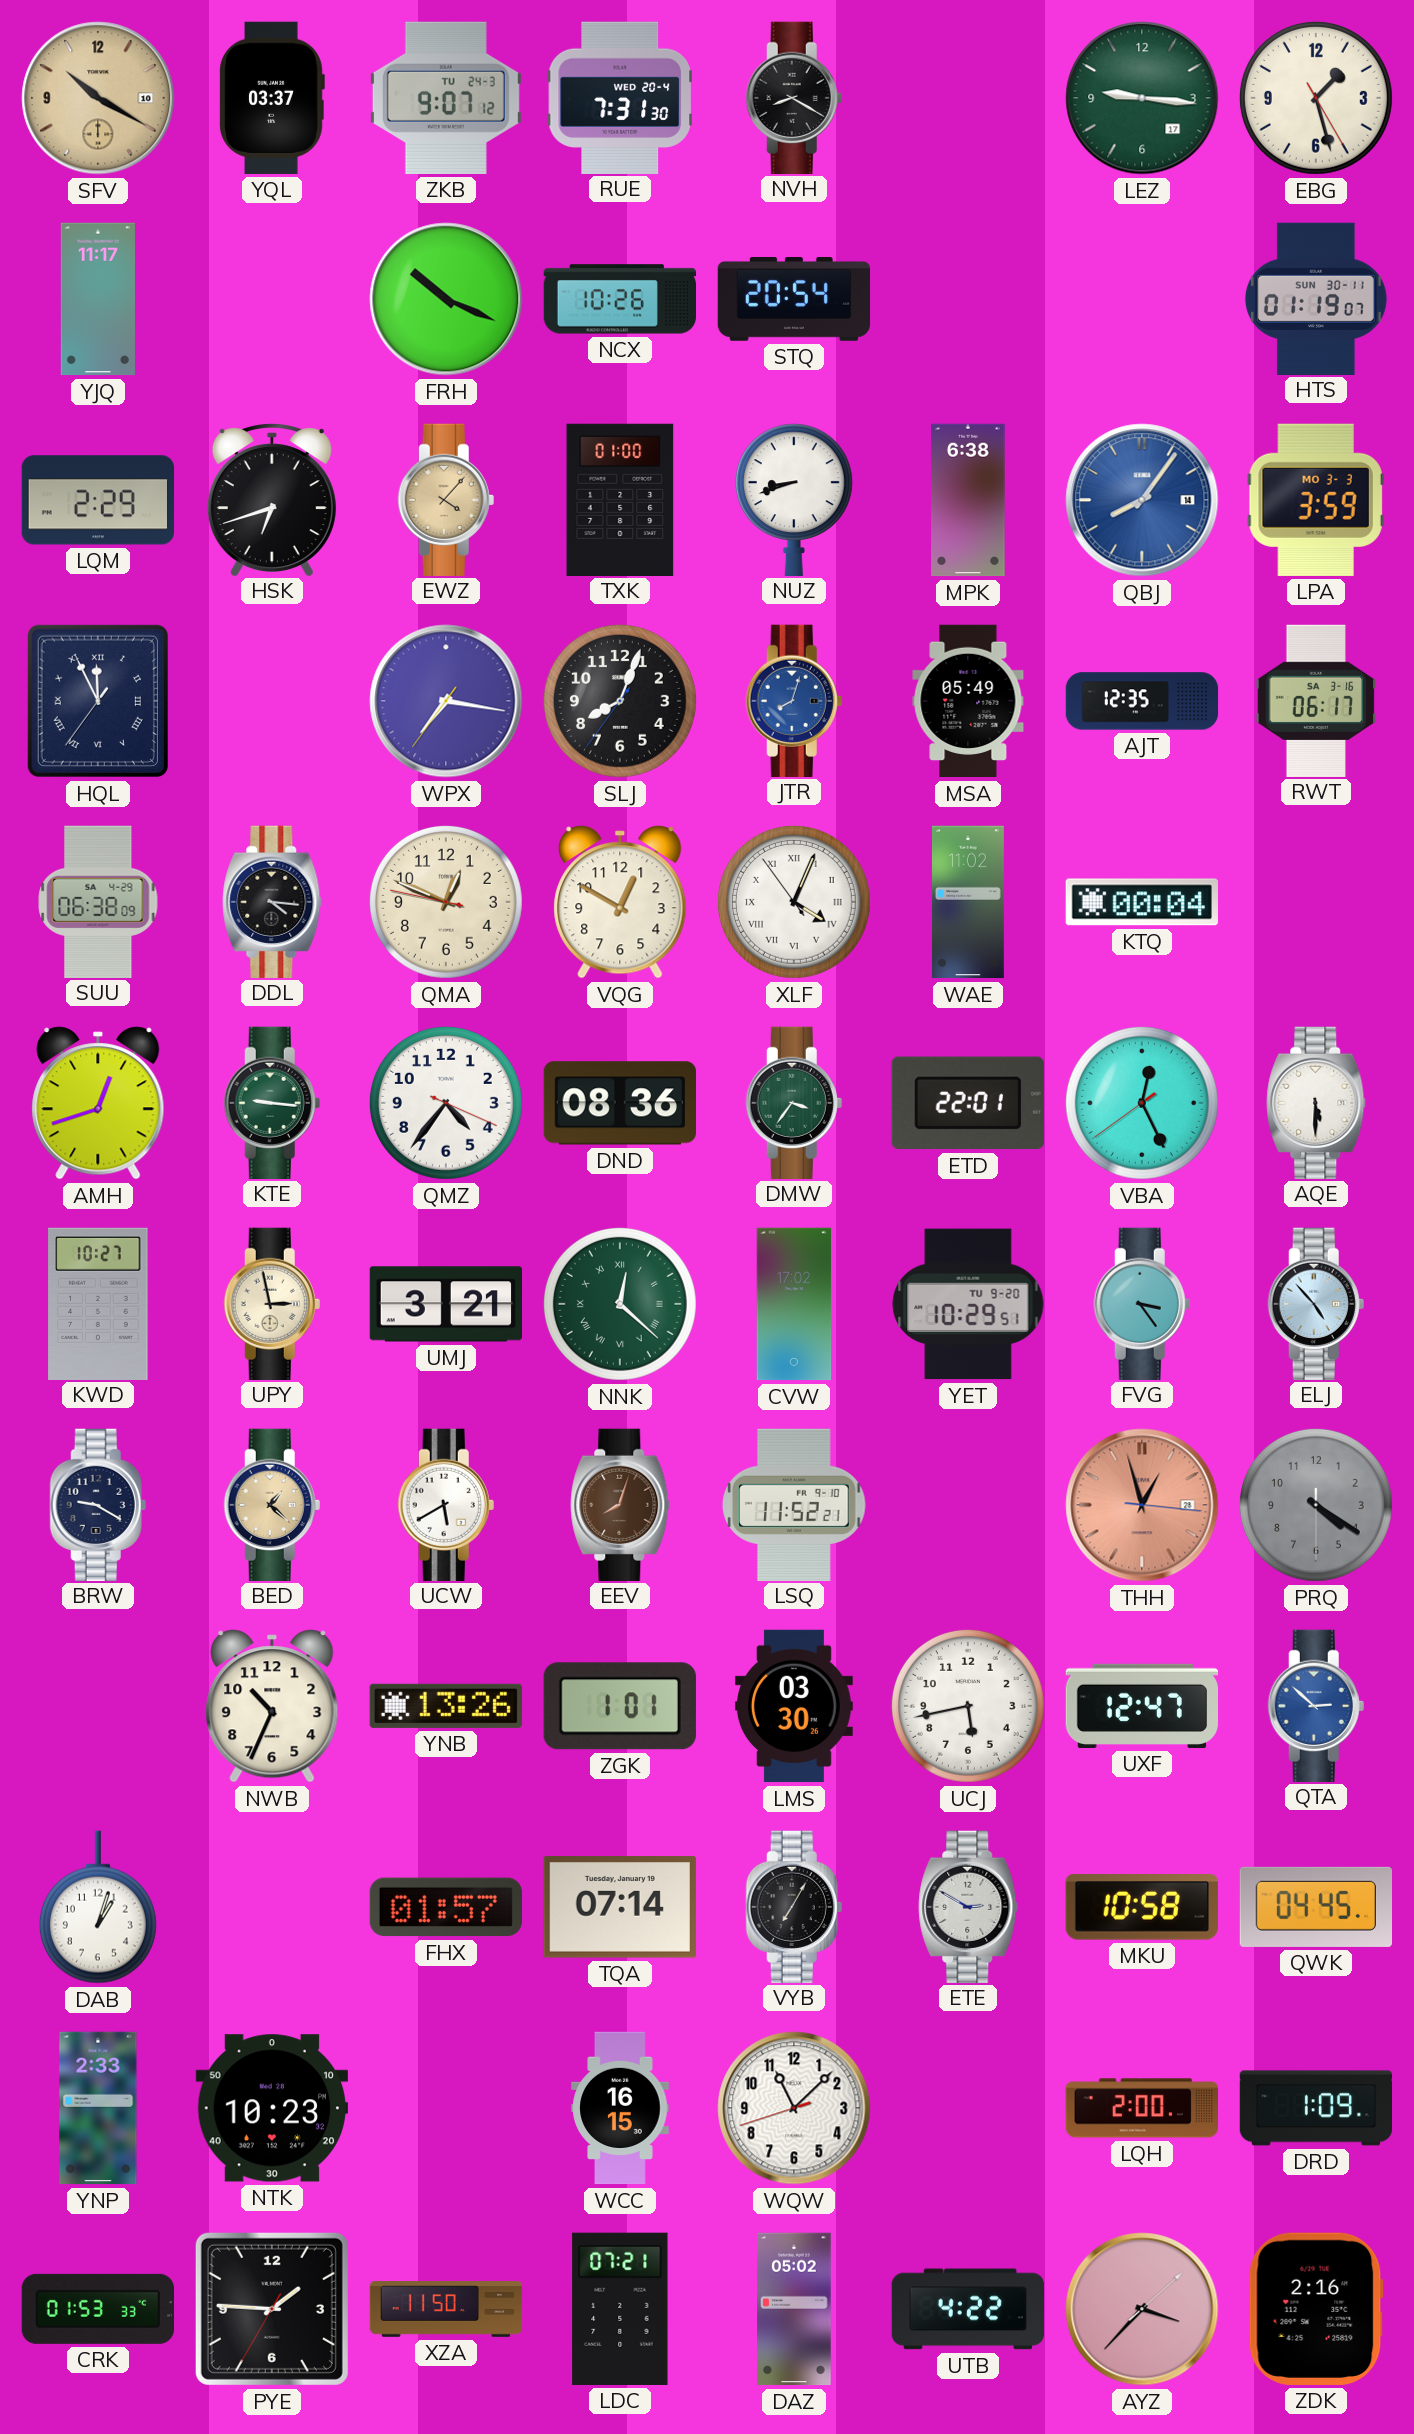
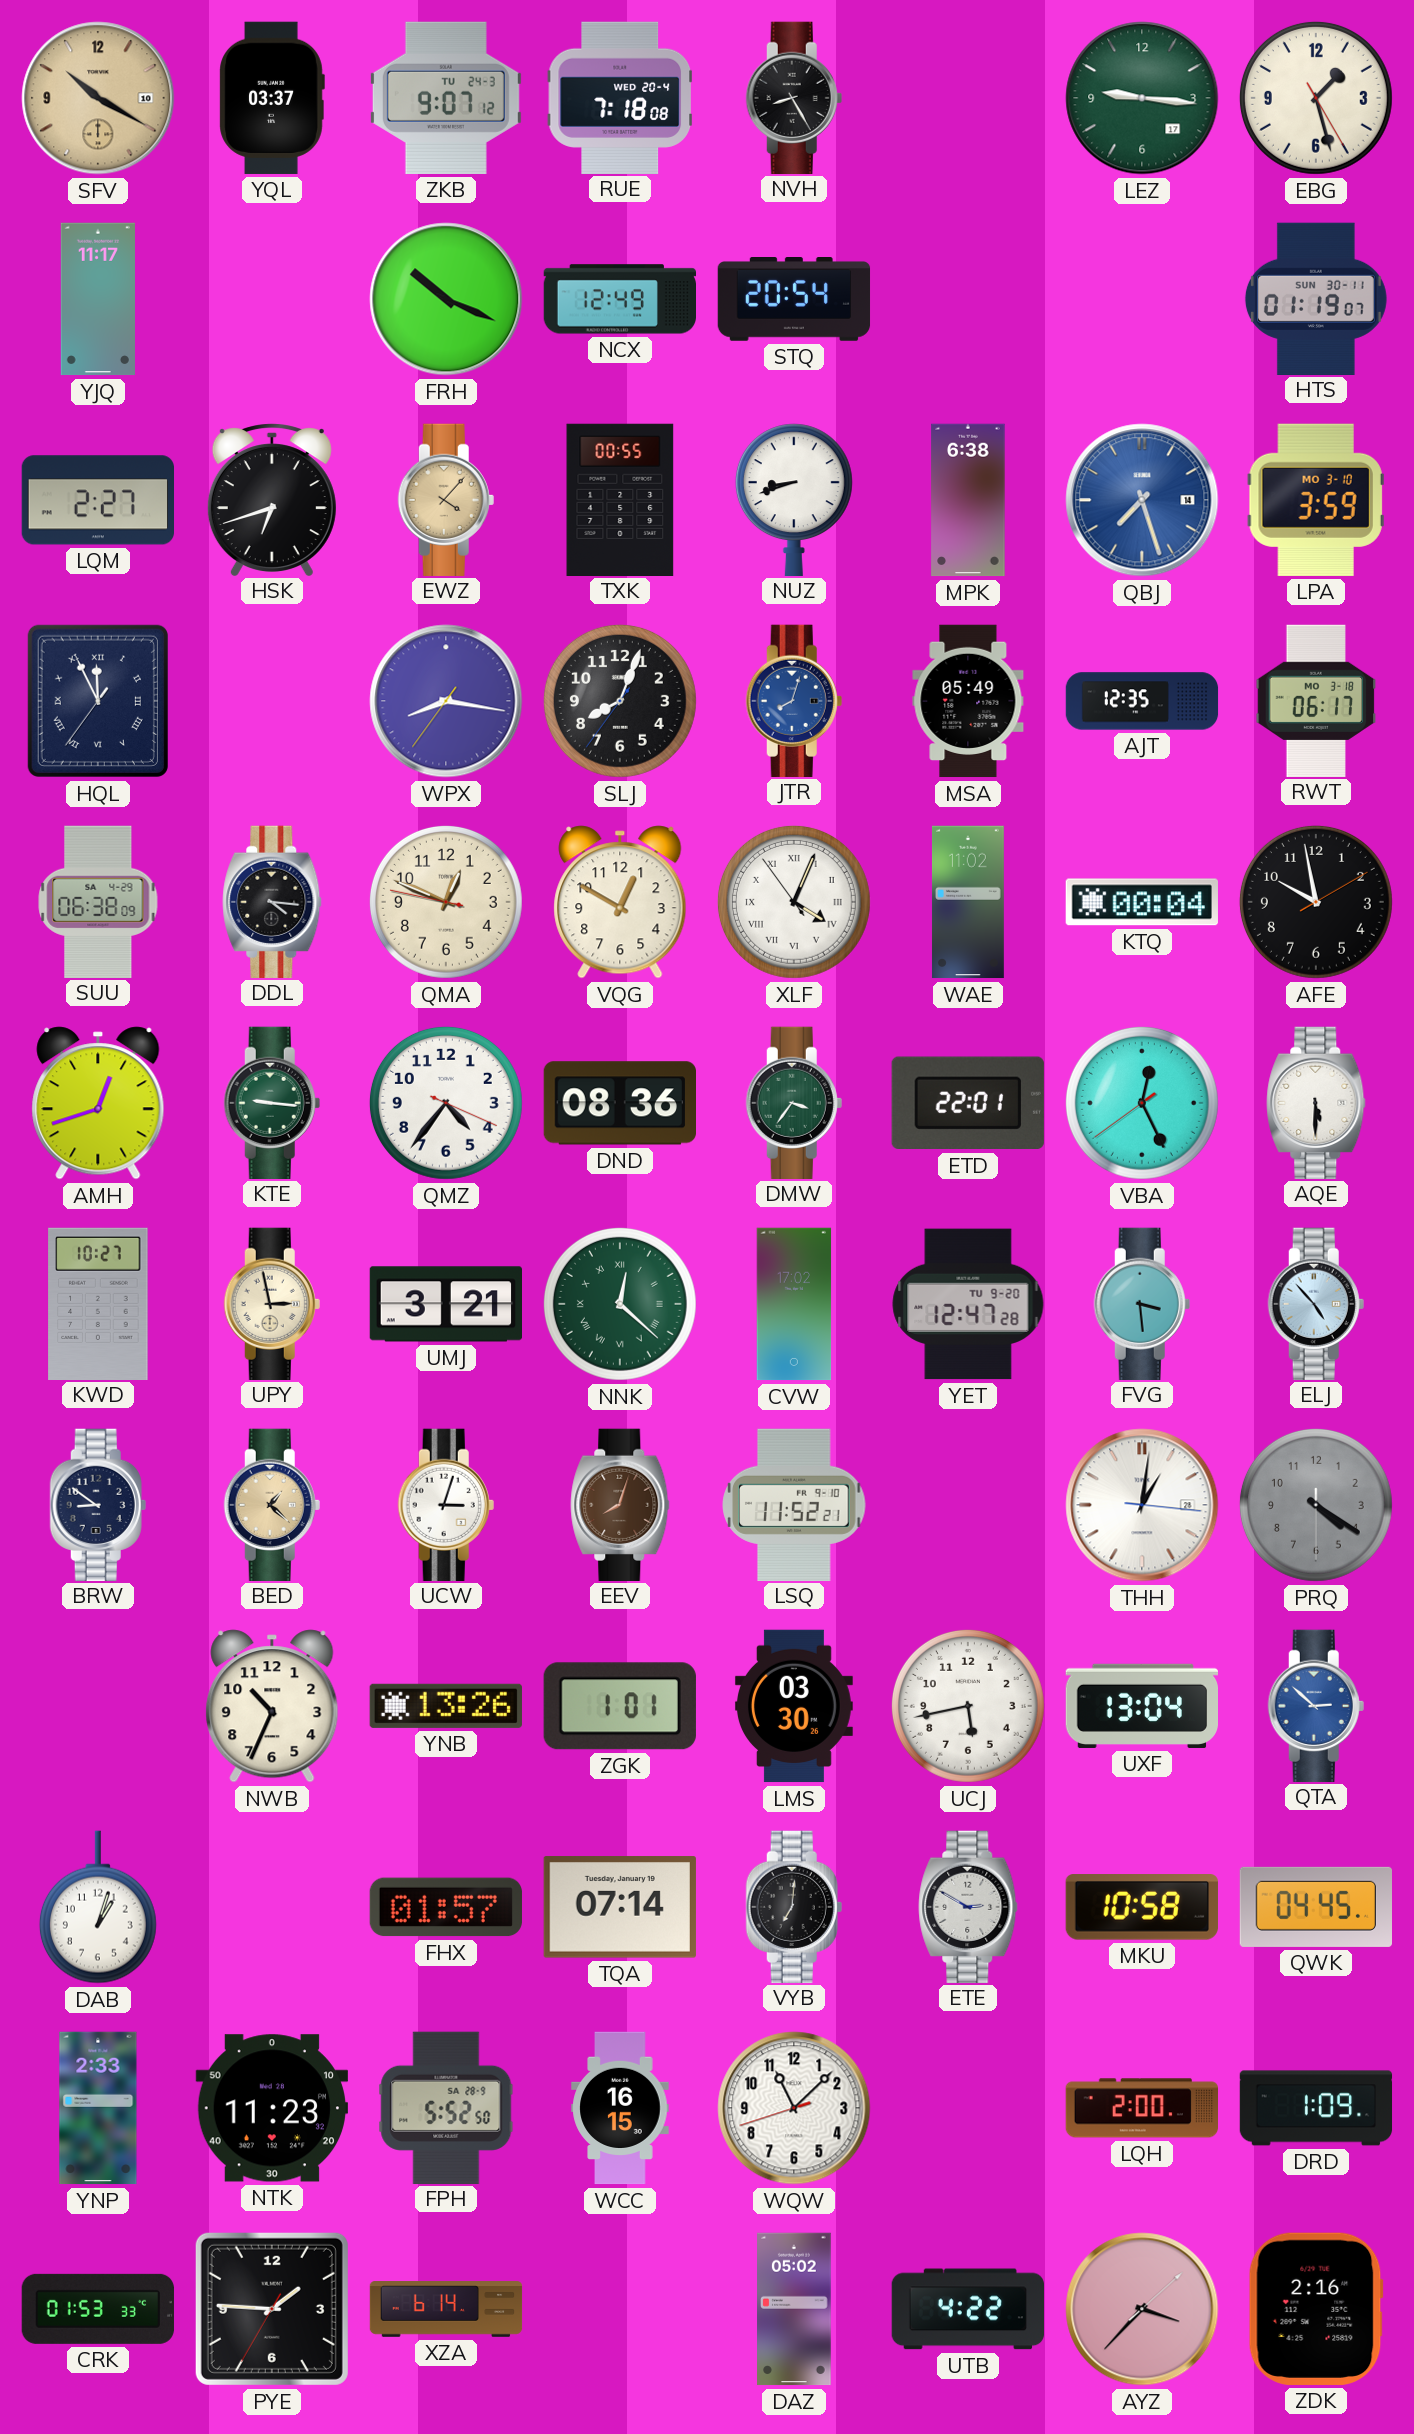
RUE: 7:31 -> 7:18 (619, 97)
NVH: 8:20 -> 8:25 (794, 97)
NCX: 10:26 -> 12:49 (619, 299)
LQM: 2:29 -> 2:27 (97, 500)
TXK: 01:00 -> 00:55 (620, 499)
QBJ: 8:06 -> 7:27 (1142, 500)
LPA date: MO 3-3 -> MO 3-10 (1316, 500)
WPX: 7:16 -> 8:16 (446, 701)
RWT date: SA 3-16 -> MO 3-18 (1316, 700)
AFE: none -> 9:58 (1316, 902)
YET: 10:29 -> 12:47 (968, 1304)
FVG: 3:24 -> 3:29 (1142, 1303)
BRW: 9:20 -> 8:51 (98, 1504)
UCW: 5:40 -> 3:03 (446, 1504)
THH: 12:57 -> 1:01 (1142, 1505)
THH dial: salmon -> white (1142, 1505)
UXF: 12:47 -> 13:04 (1141, 1706)
VYB: 7:05 -> 7:01 (794, 1906)
NTK: 10:23 -> 11:23 (271, 2108)
FPH: none -> 5:52 (446, 2107)
XZA: 11:50 -> 6:14 (446, 2309)
LDC: 07:21 -> none (620, 2309)
